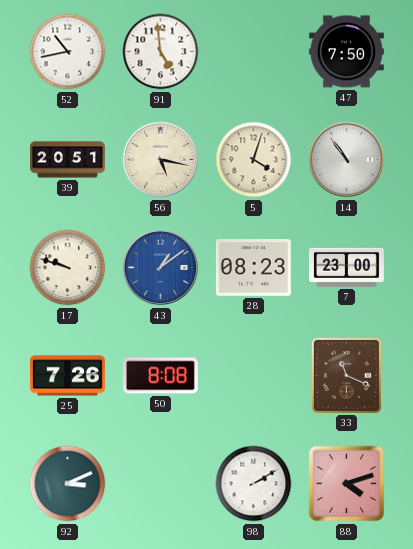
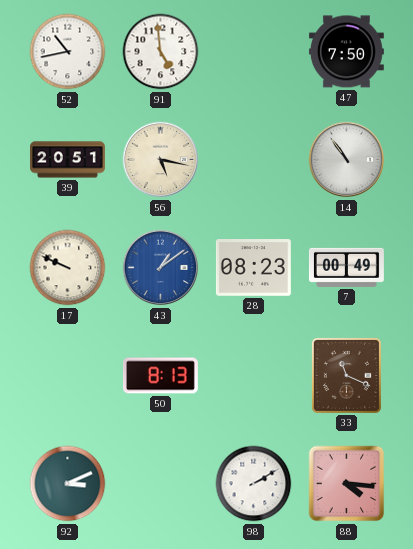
5: 4:03 -> none (254, 160)
17: 9:48 -> 9:49 (68, 268)
7: 23:00 -> 00:49 (346, 267)
25: 7:26 -> none (67, 376)
50: 8:08 -> 8:13 (160, 376)
88: 4:12 -> 4:16 (347, 484)
